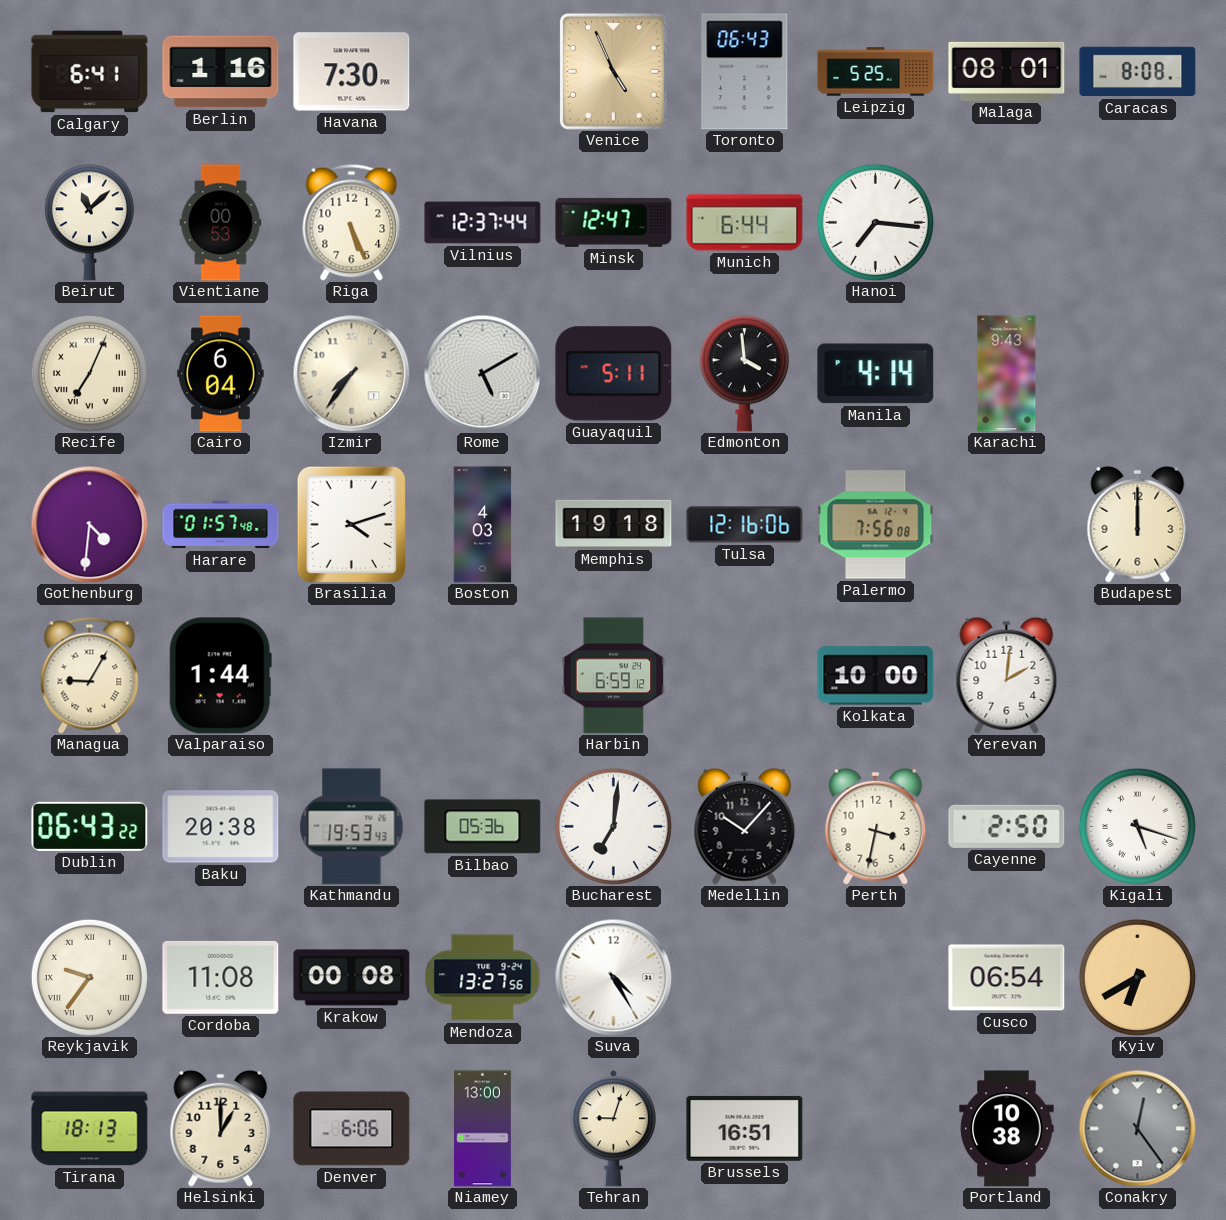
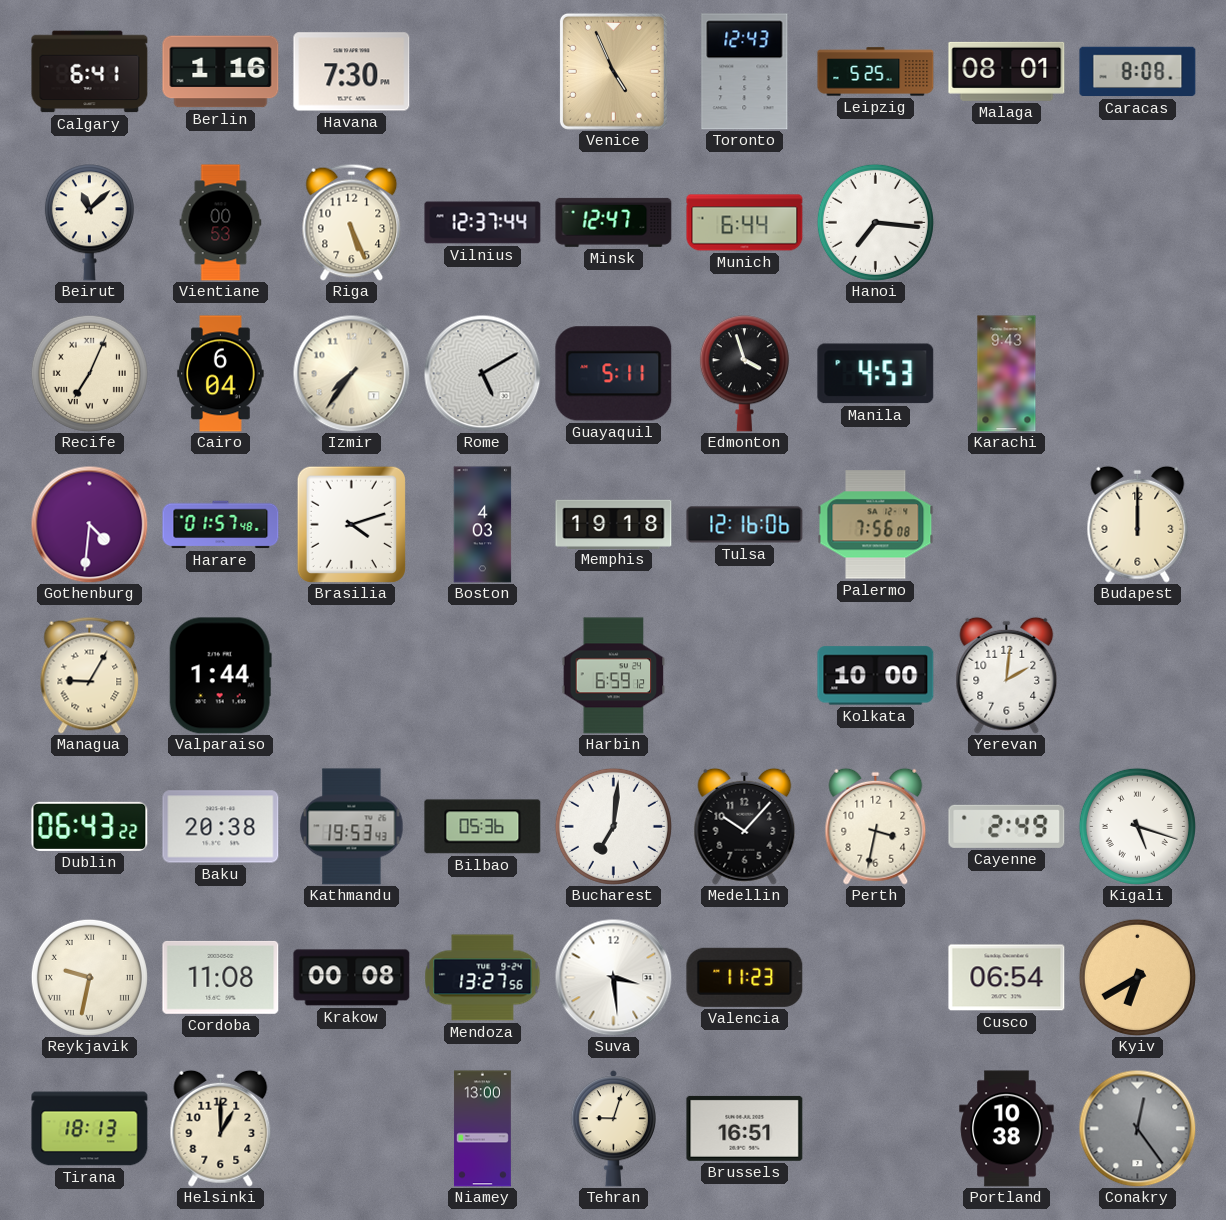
Toronto: 06:43 -> 12:43 (745, 72)
Edmonton: 3:59 -> 3:57 (744, 374)
Manila: 4:14 -> 4:53 (876, 374)
Cayenne: 2:50 -> 2:49 (1007, 826)
Reykjavik: 9:36 -> 9:32 (89, 977)
Suva: 4:25 -> 3:29 (613, 977)
Valencia: none -> 11:23 (745, 977)
Denver: 6:06 -> none (352, 1129)
